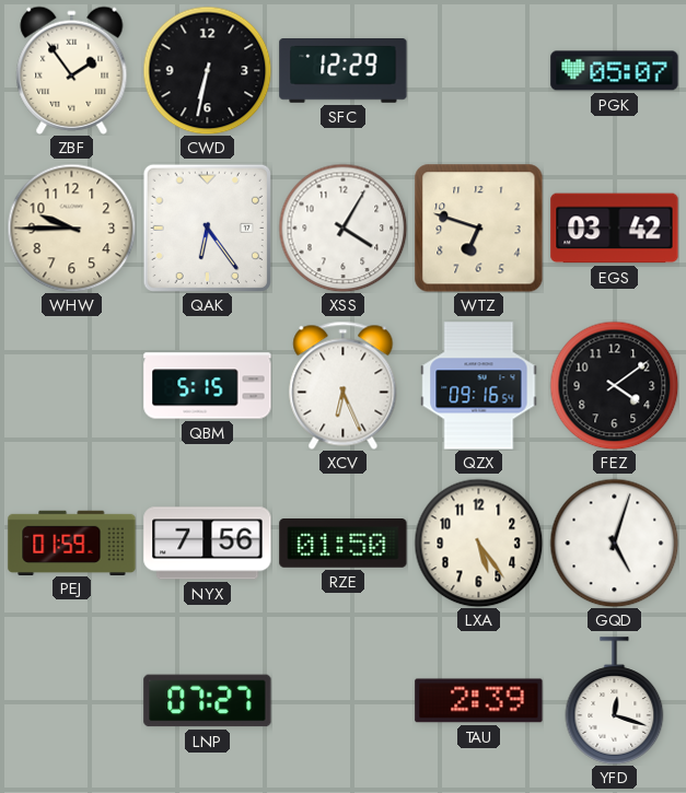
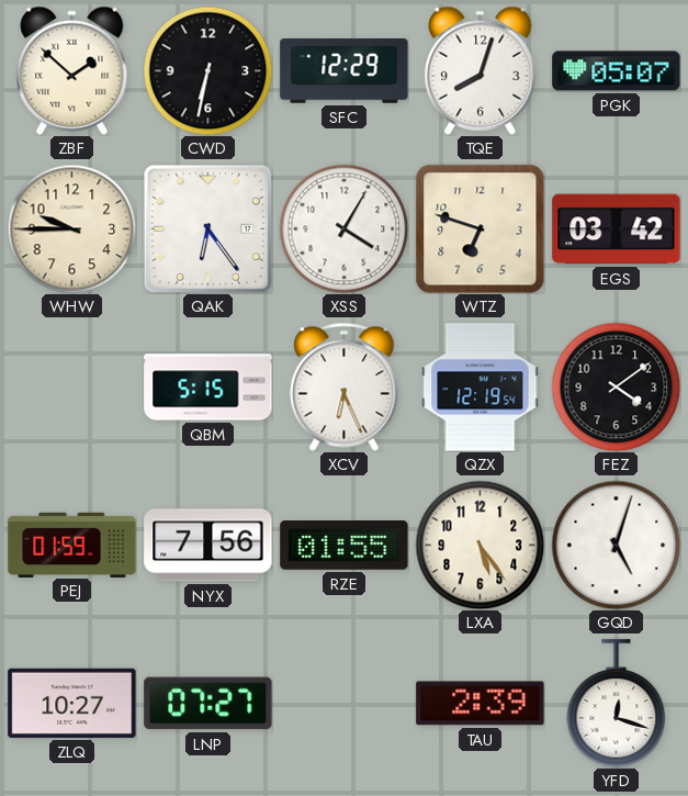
ZBF: 1:54 -> 1:52 (72, 70)
TQE: none -> 8:03 (481, 70)
QZX: 09:16 -> 12:19 (481, 388)
RZE: 01:50 -> 01:55 (345, 546)
ZLQ: none -> 10:27 (72, 703)
